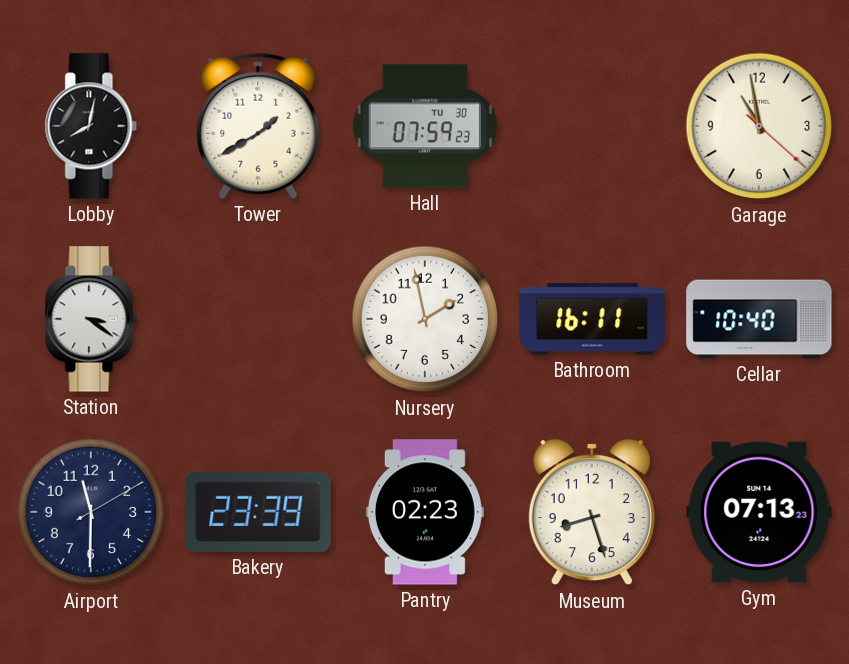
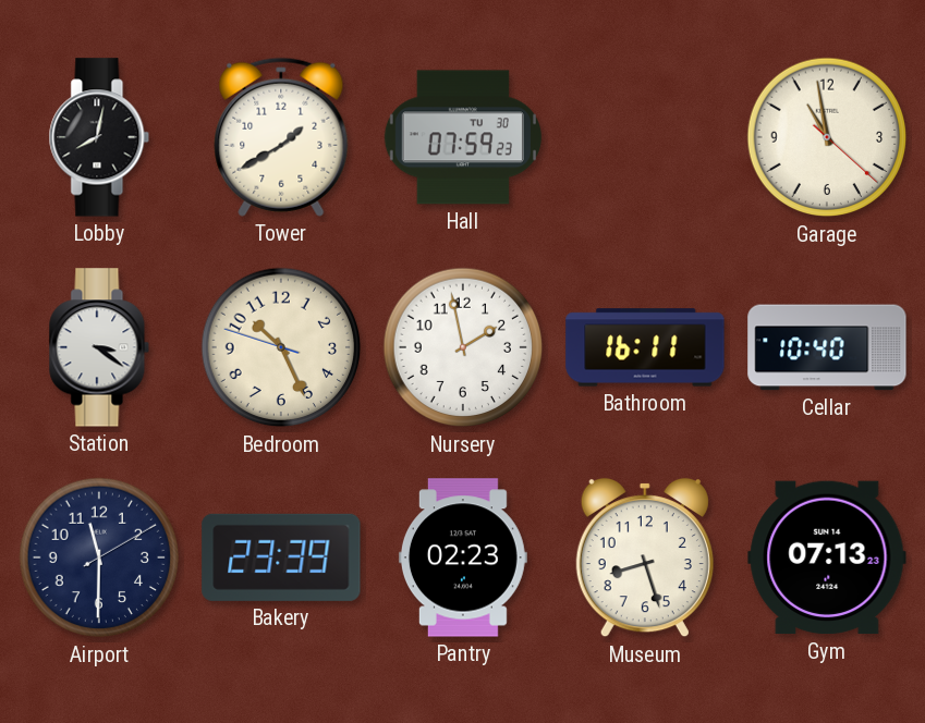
Bedroom: none -> 10:25 (281, 347)
